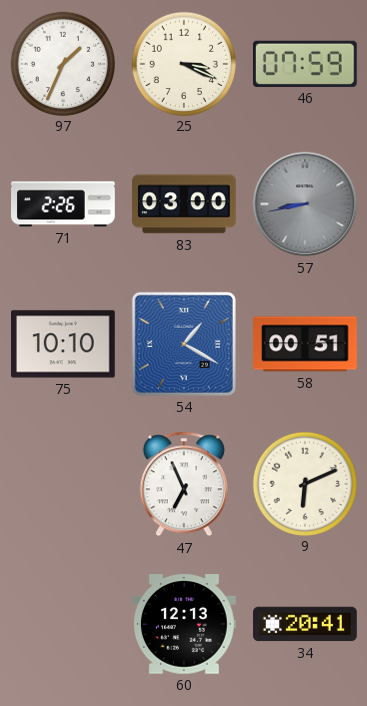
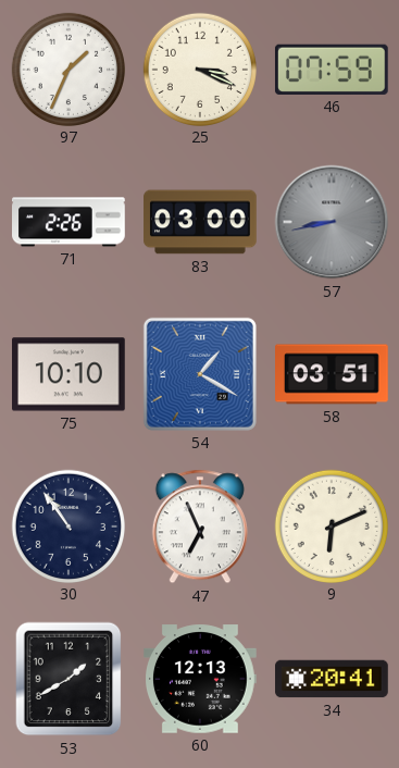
58: 00:51 -> 03:51 (333, 374)
30: none -> 10:54 (67, 525)
53: none -> 1:40 (68, 679)
